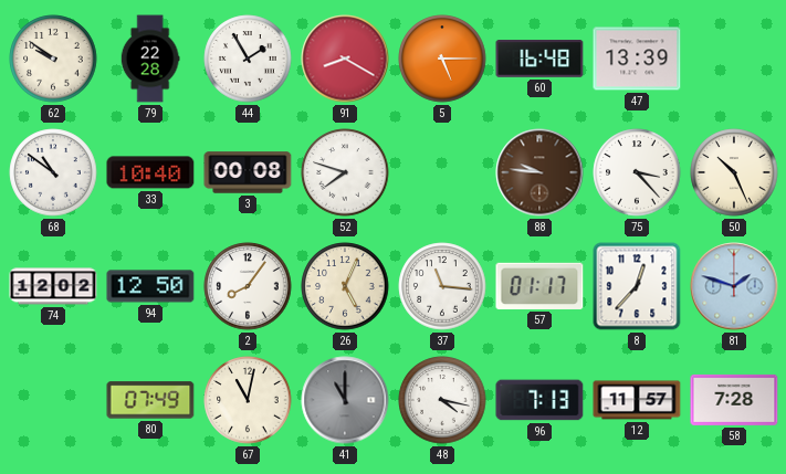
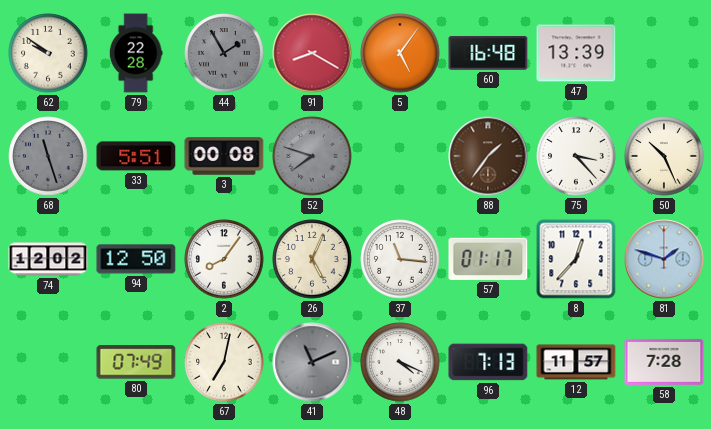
44 dial: white -> grey (224, 53)
5: 5:15 -> 5:06 (400, 53)
68: 10:51 -> 11:27 (48, 156)
68 dial: white -> grey (48, 156)
33: 10:40 -> 5:51 (136, 156)
52 dial: white -> grey (312, 156)
88: 9:46 -> 1:36 (488, 156)
67: 11:02 -> 7:02 (224, 362)
41: 11:00 -> 11:11 (312, 362)
48: 4:17 -> 4:19 (400, 362)
